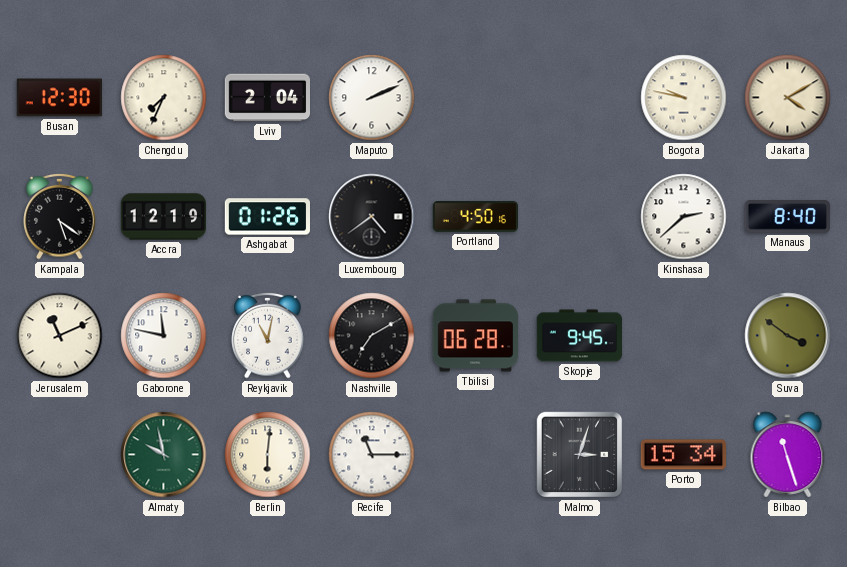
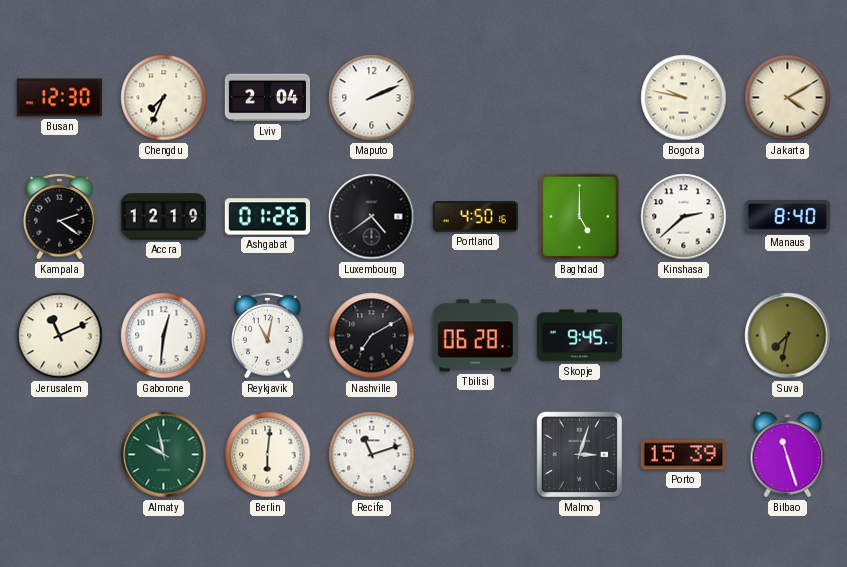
Kampala: 5:21 -> 2:21 (60, 216)
Baghdad: none -> 5:00 (580, 217)
Gaborone: 11:47 -> 12:31 (164, 336)
Suva: 3:51 -> 7:32 (788, 336)
Recife: 11:15 -> 11:12 (372, 455)
Porto: 15:34 -> 15:39 (683, 455)
